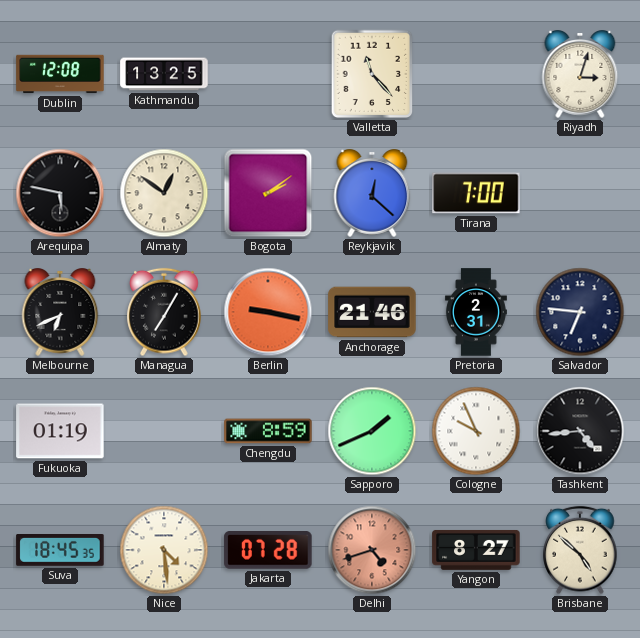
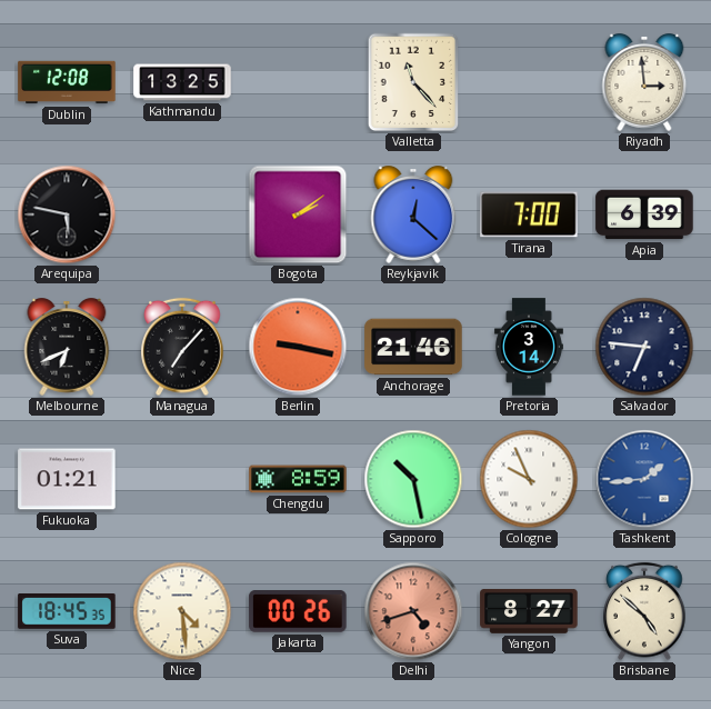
Riyadh: 3:03 -> 2:59 (644, 82)
Almaty: 12:51 -> none (164, 193)
Apia: none -> 6:39 (644, 214)
Managua: 7:05 -> 7:07 (182, 347)
Pretoria: 2:31 -> 3:14 (529, 347)
Fukuoka: 01:19 -> 01:21 (67, 479)
Sapporo: 1:41 -> 10:28 (413, 479)
Tashkent: 4:44 -> 1:44 (644, 479)
Tashkent dial: black -> blue (644, 479)
Jakarta: 07:28 -> 00:26 (298, 612)
